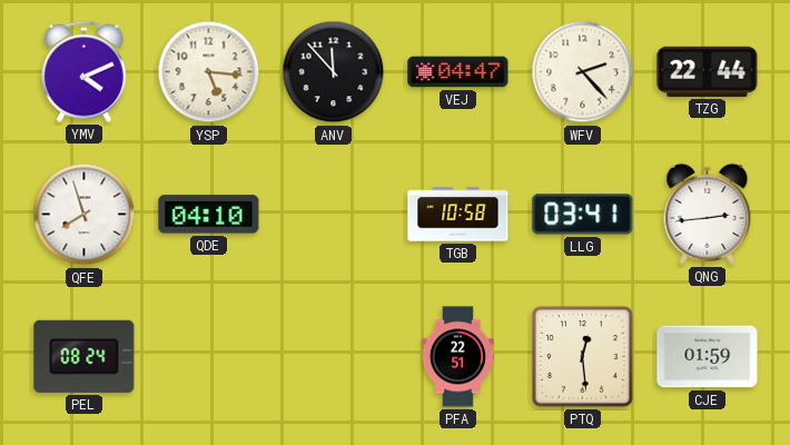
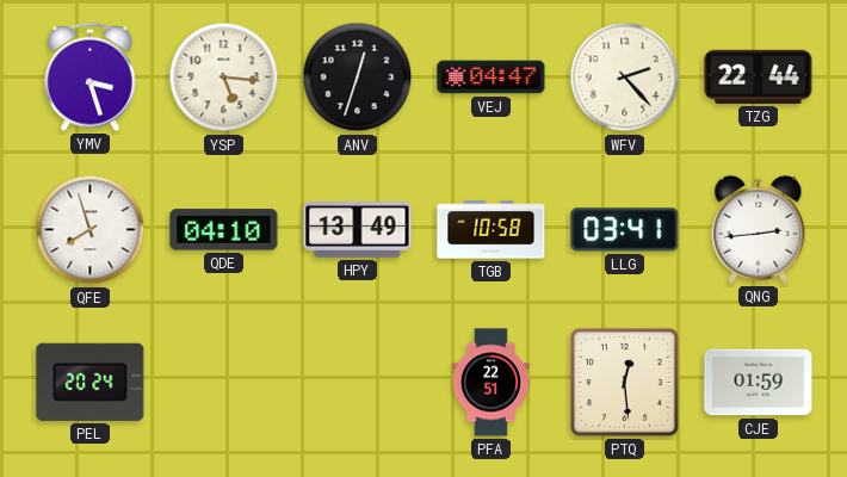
YMV: 4:11 -> 3:27 (89, 76)
ANV: 11:53 -> 12:33 (358, 78)
HPY: none -> 13:49 (358, 230)
PEL: 08:24 -> 20:24 (91, 382)
